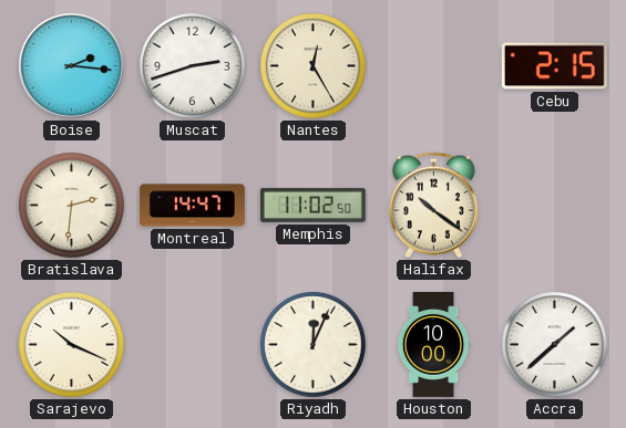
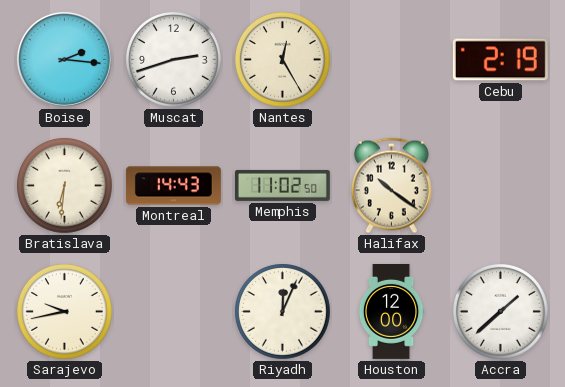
Cebu: 2:15 -> 2:19 (500, 60)
Bratislava: 2:31 -> 6:31 (65, 186)
Montreal: 14:47 -> 14:43 (173, 186)
Sarajevo: 10:19 -> 9:43 (65, 312)
Houston: 10:00 -> 12:00 (391, 311)
